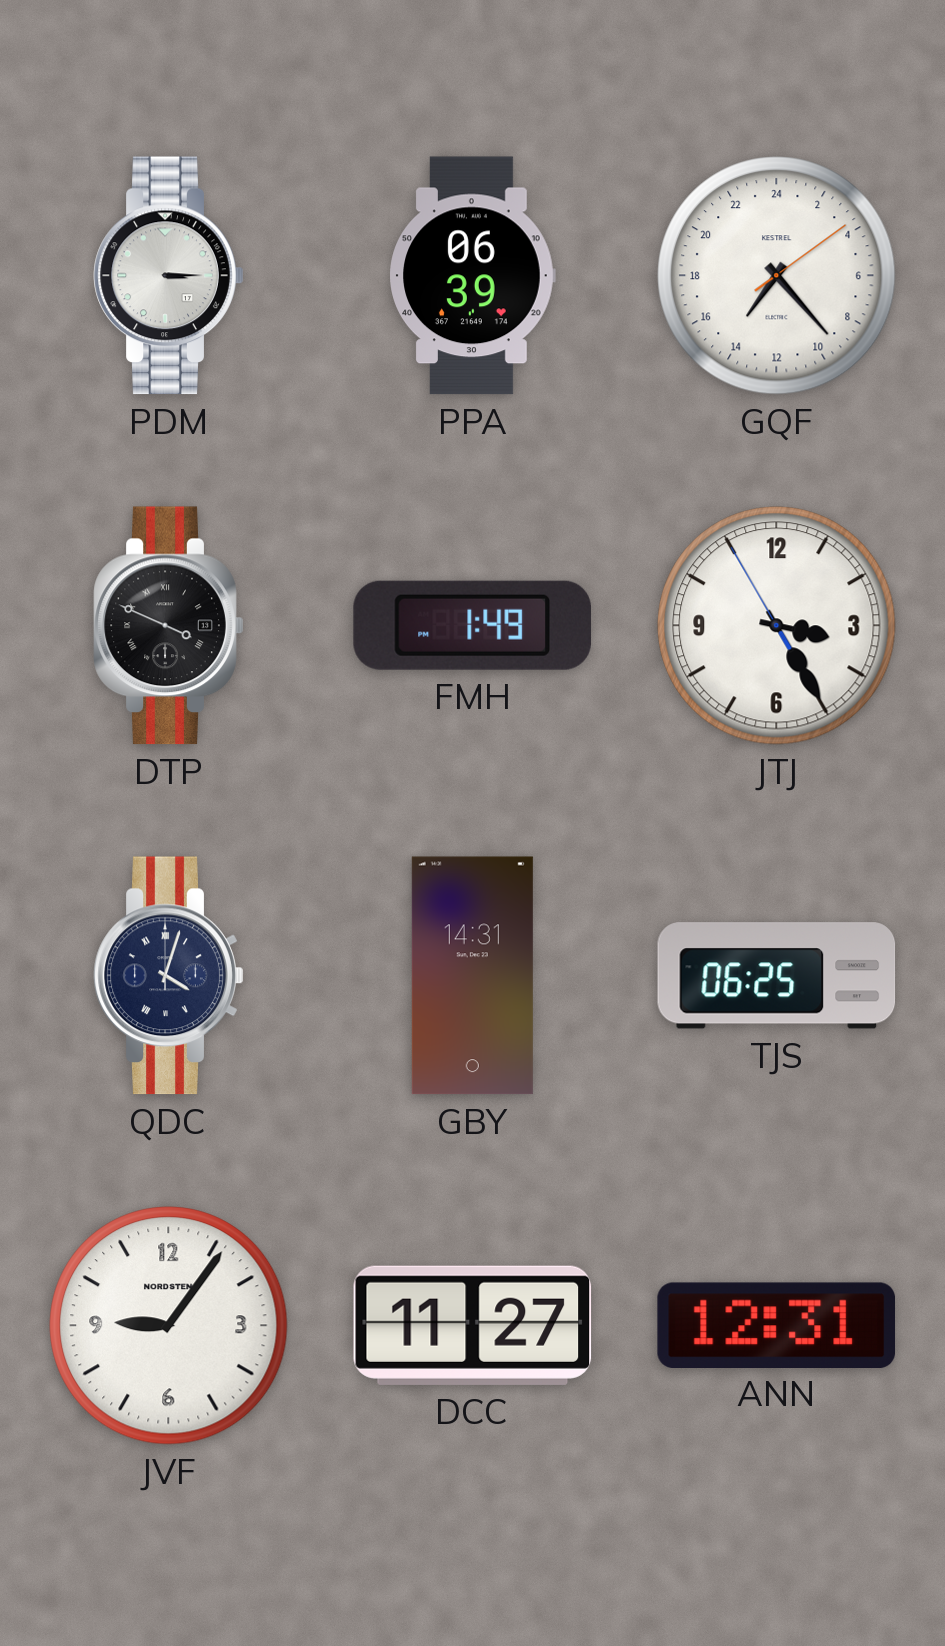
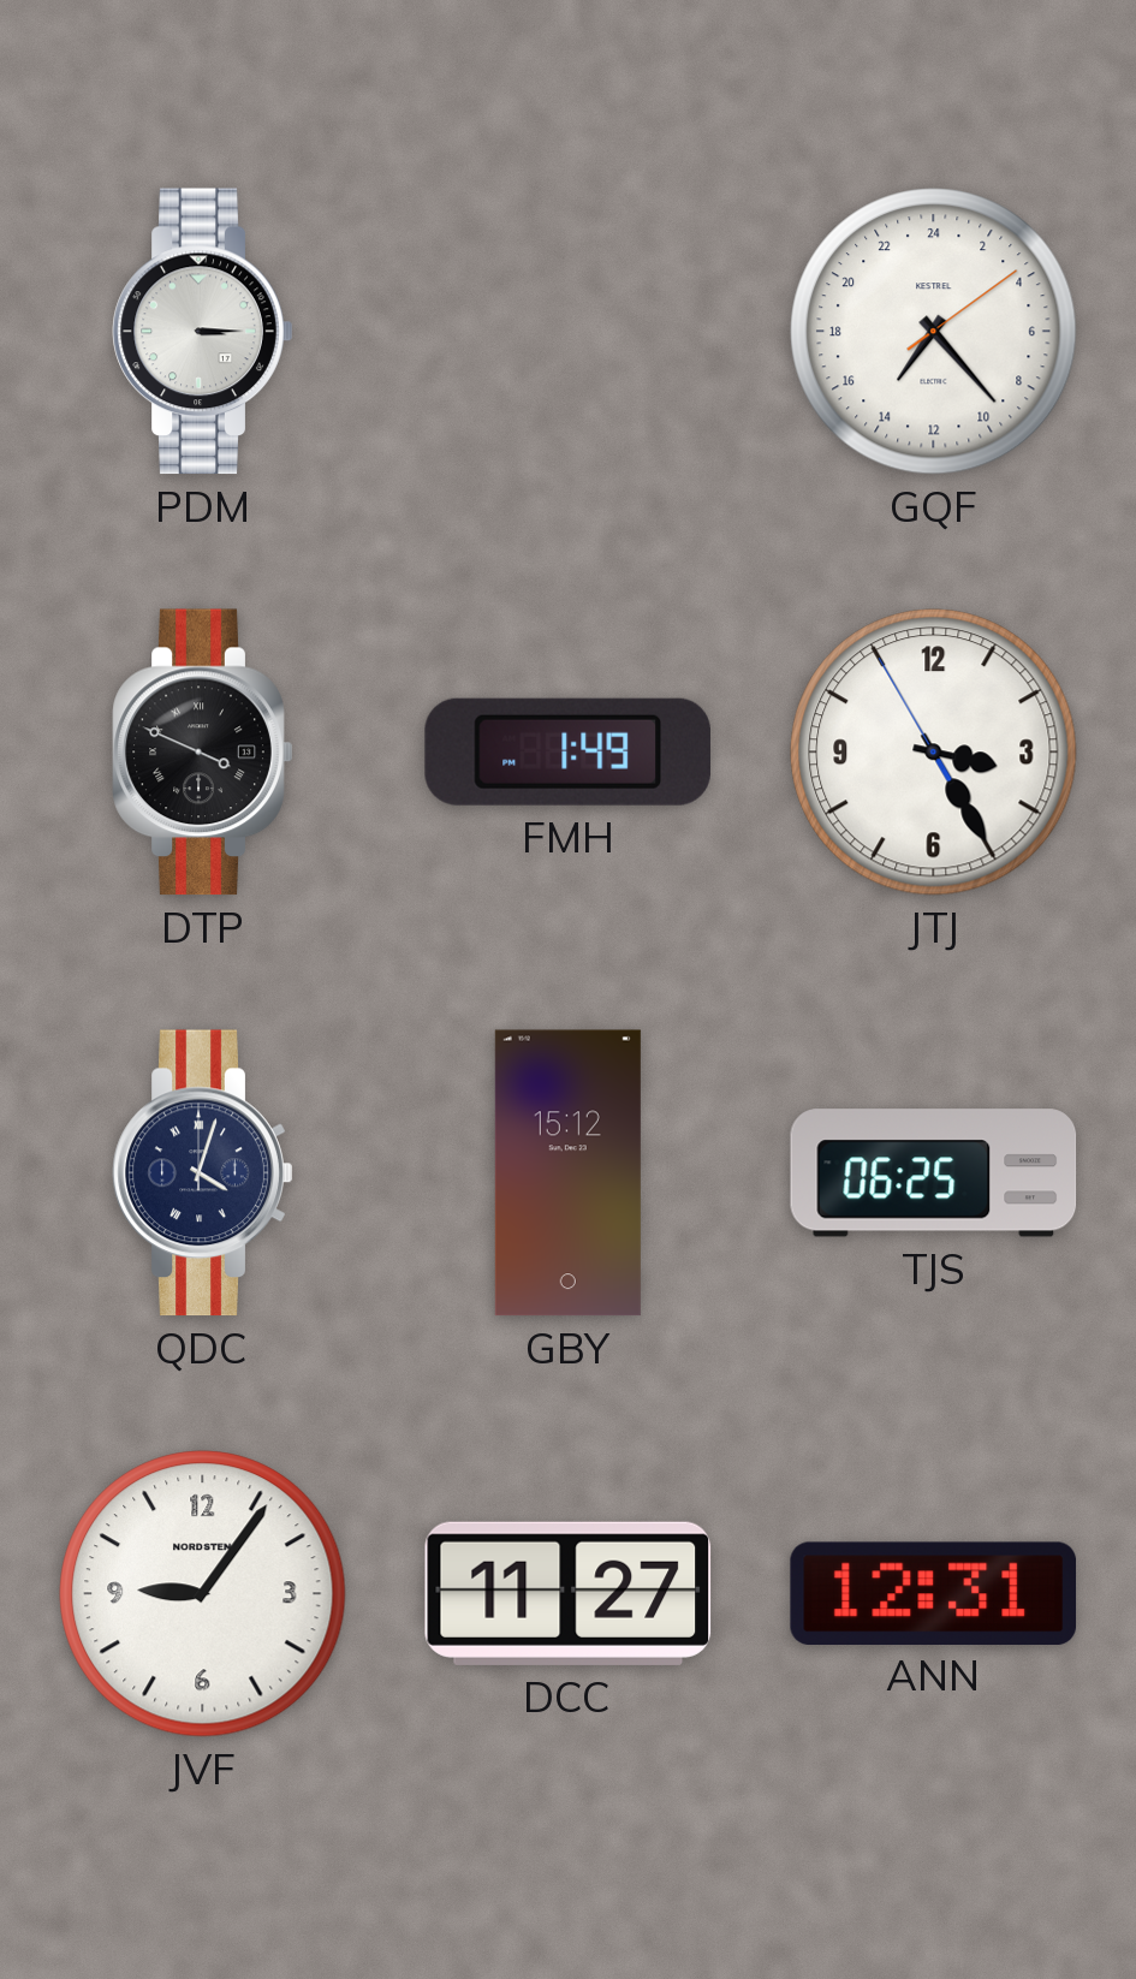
PPA: 06:39 -> none (472, 276)
GBY: 14:31 -> 15:12 (567, 1173)
